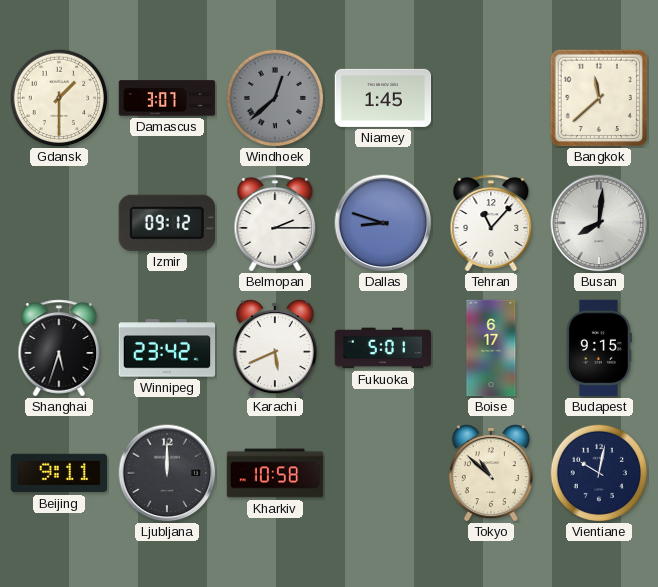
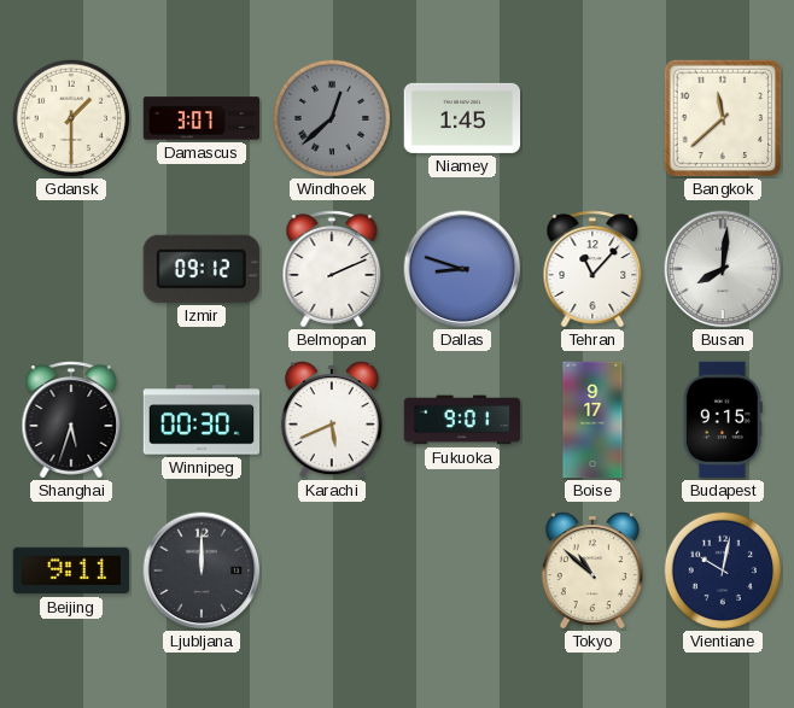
Belmopan: 2:15 -> 2:11 (332, 269)
Winnipeg: 23:42 -> 00:30 (202, 420)
Fukuoka: 5:01 -> 9:01 (462, 420)
Boise: 6:17 -> 9:17 (592, 420)
Kharkiv: 10:58 -> none (275, 473)
